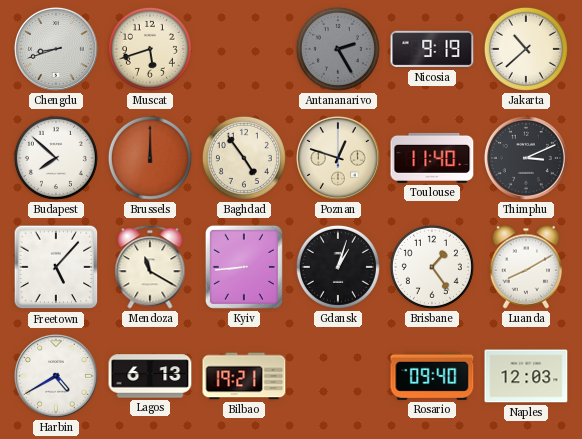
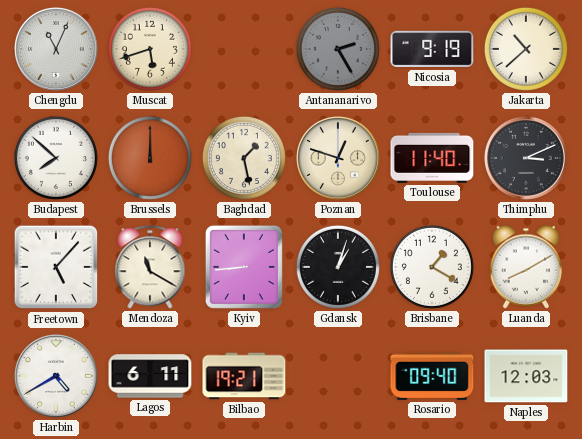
Chengdu: 8:42 -> 11:04 (56, 49)
Baghdad: 4:54 -> 1:28 (244, 158)
Brisbane: 1:24 -> 1:20 (432, 267)
Lagos: 6:13 -> 6:11 (150, 376)
